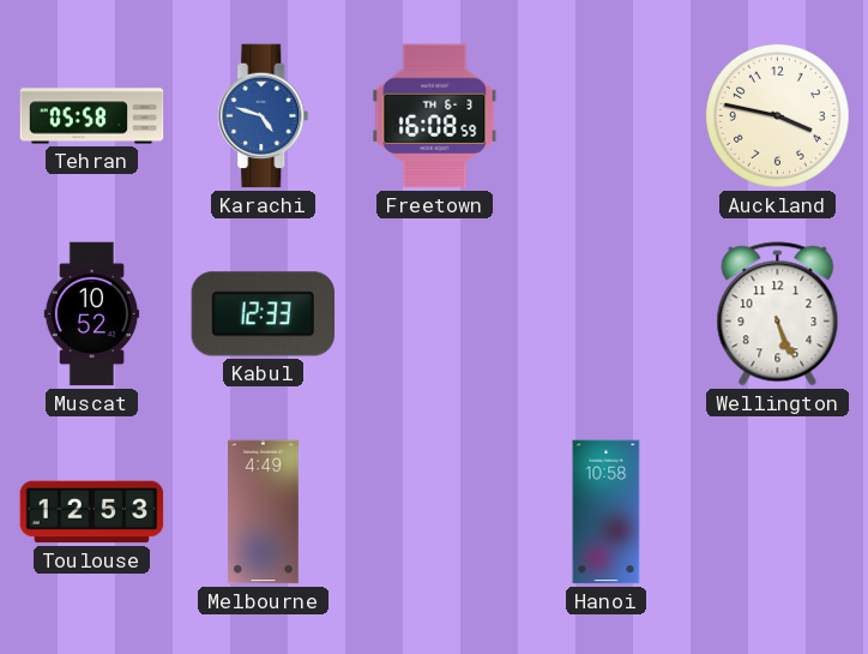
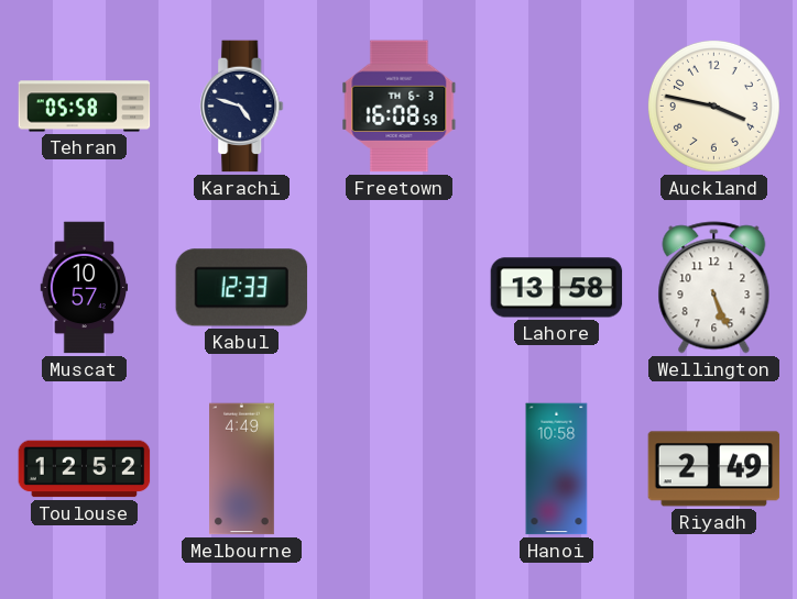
Karachi dial: blue -> navy (242, 107)
Muscat: 10:52 -> 10:57 (85, 288)
Lahore: none -> 13:58 (557, 288)
Toulouse: 12:53 -> 12:52 (85, 469)
Riyadh: none -> 2:49 (714, 469)
